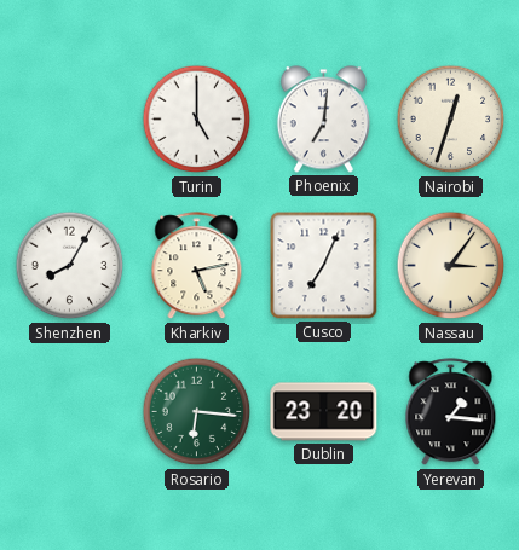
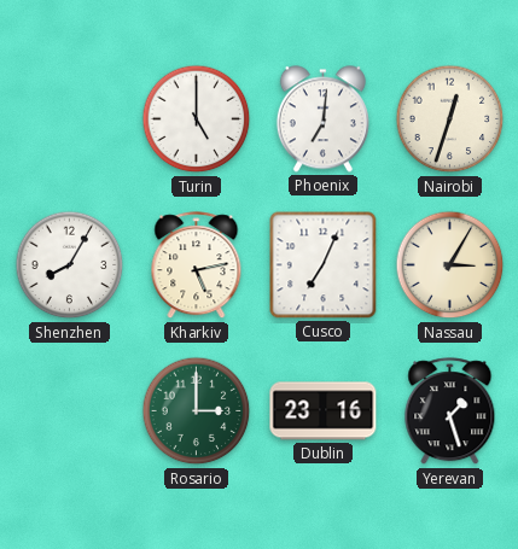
Nassau: 3:06 -> 3:05 (450, 265)
Rosario: 6:16 -> 3:00 (197, 411)
Dublin: 23:20 -> 23:16 (324, 411)
Yerevan: 1:16 -> 1:27 (450, 411)
